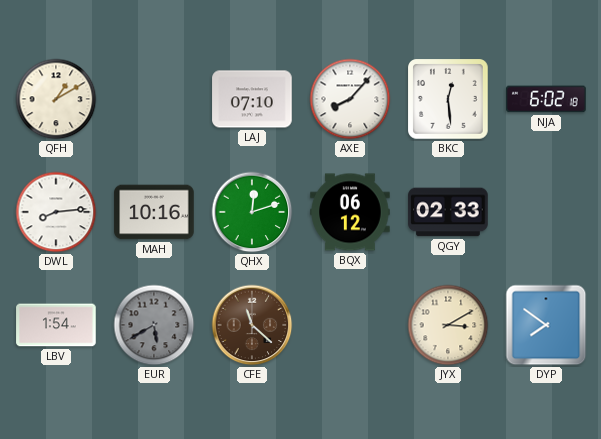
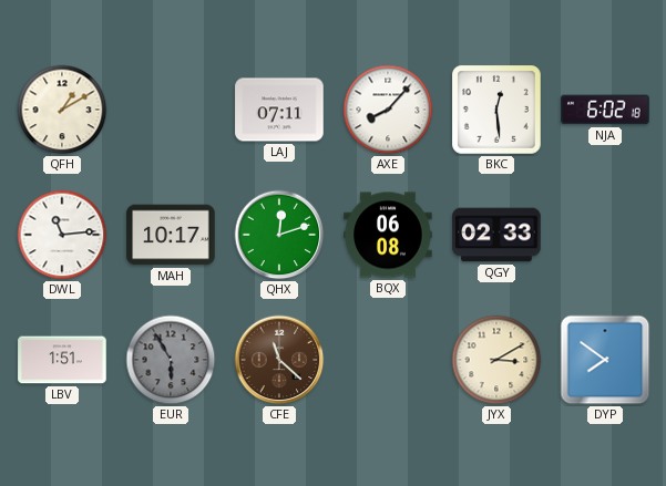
LAJ: 07:10 -> 07:11 (279, 110)
DWL: 8:14 -> 11:14 (62, 235)
MAH: 10:16 -> 10:17 (171, 235)
BQX: 06:12 -> 06:08 (388, 235)
LBV: 1:54 -> 1:51 (62, 360)
EUR: 5:40 -> 5:55 (171, 360)
